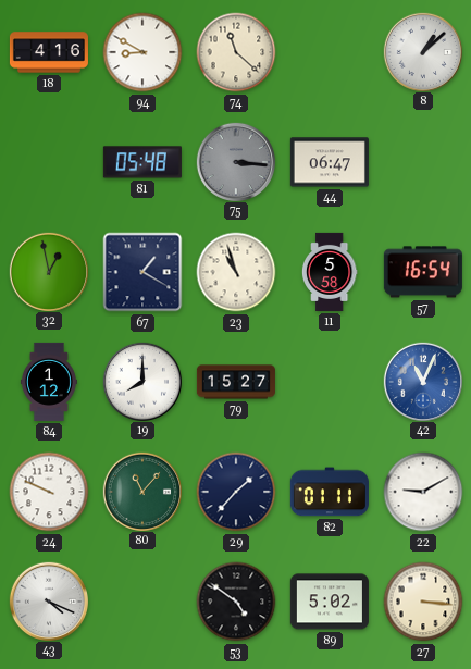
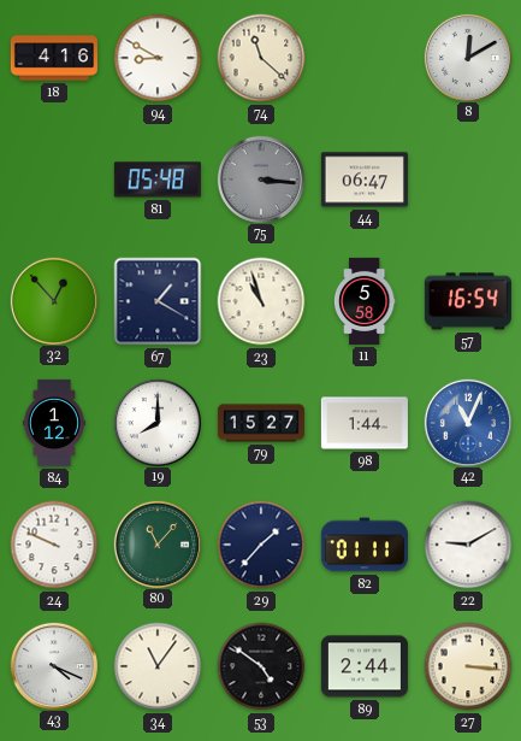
8: 1:08 -> 12:10 (467, 57)
32: 12:58 -> 12:53 (53, 300)
98: none -> 1:44 (365, 423)
34: none -> 11:06 (158, 666)
89: 5:02 -> 2:44 (365, 666)
